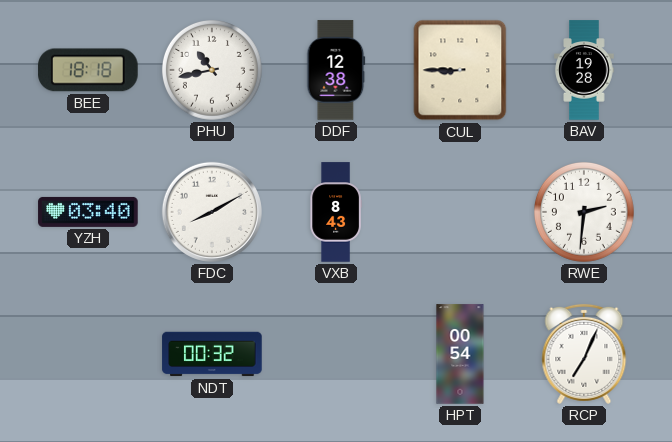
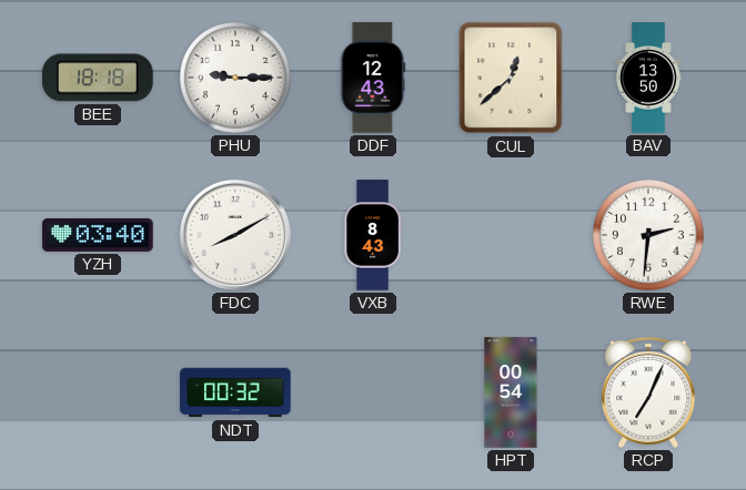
PHU: 10:43 -> 9:15 (235, 78)
DDF: 12:38 -> 12:43 (373, 78)
CUL: 8:45 -> 12:38 (511, 78)
BAV: 19:28 -> 13:50 (648, 78)
